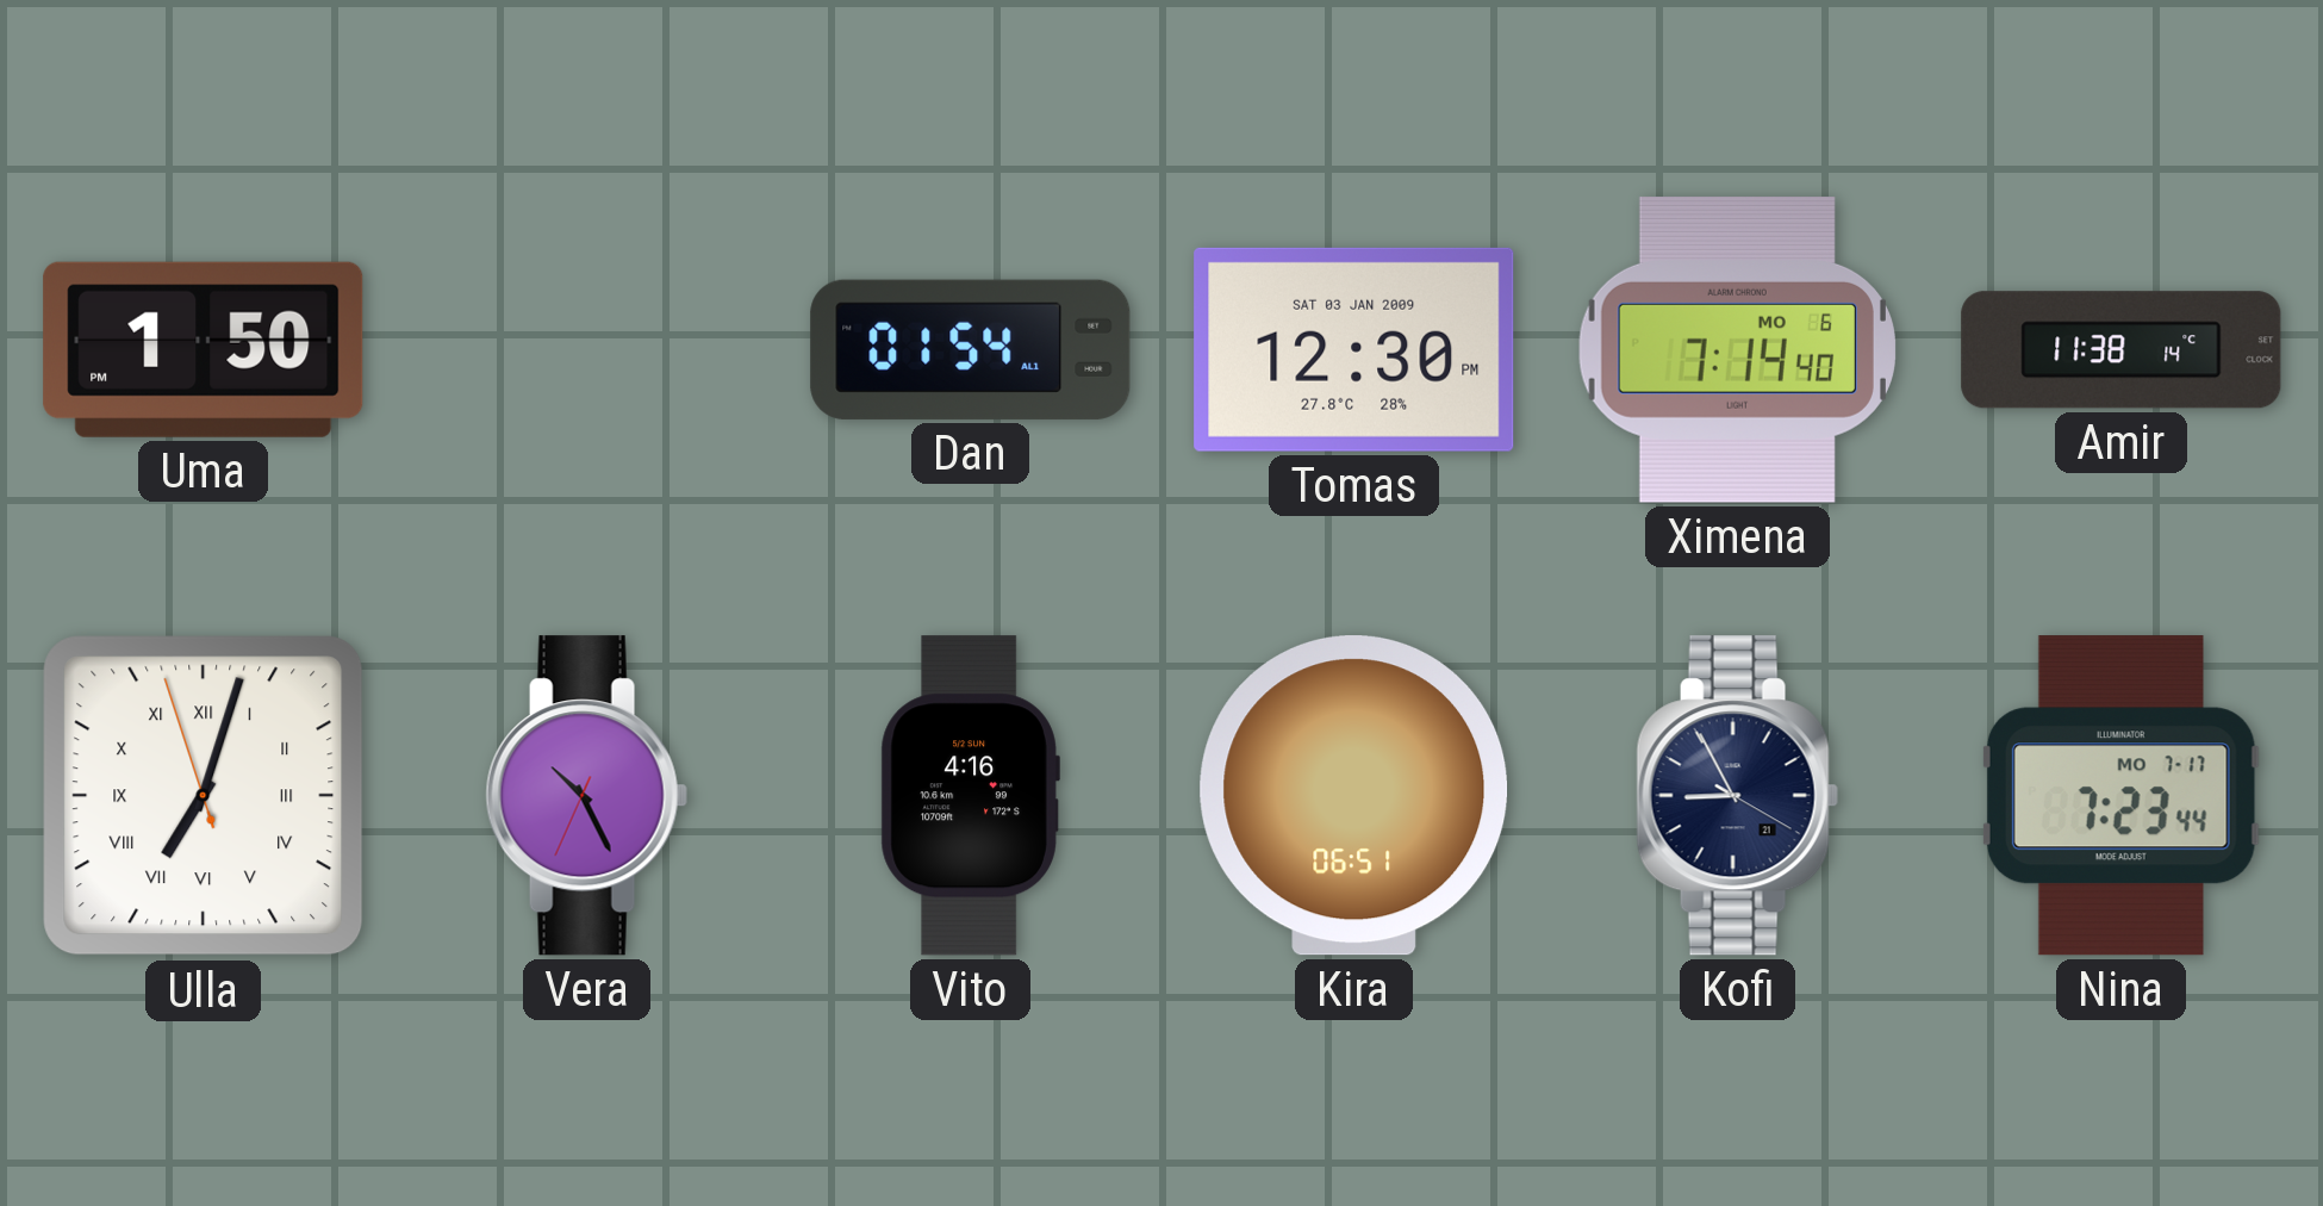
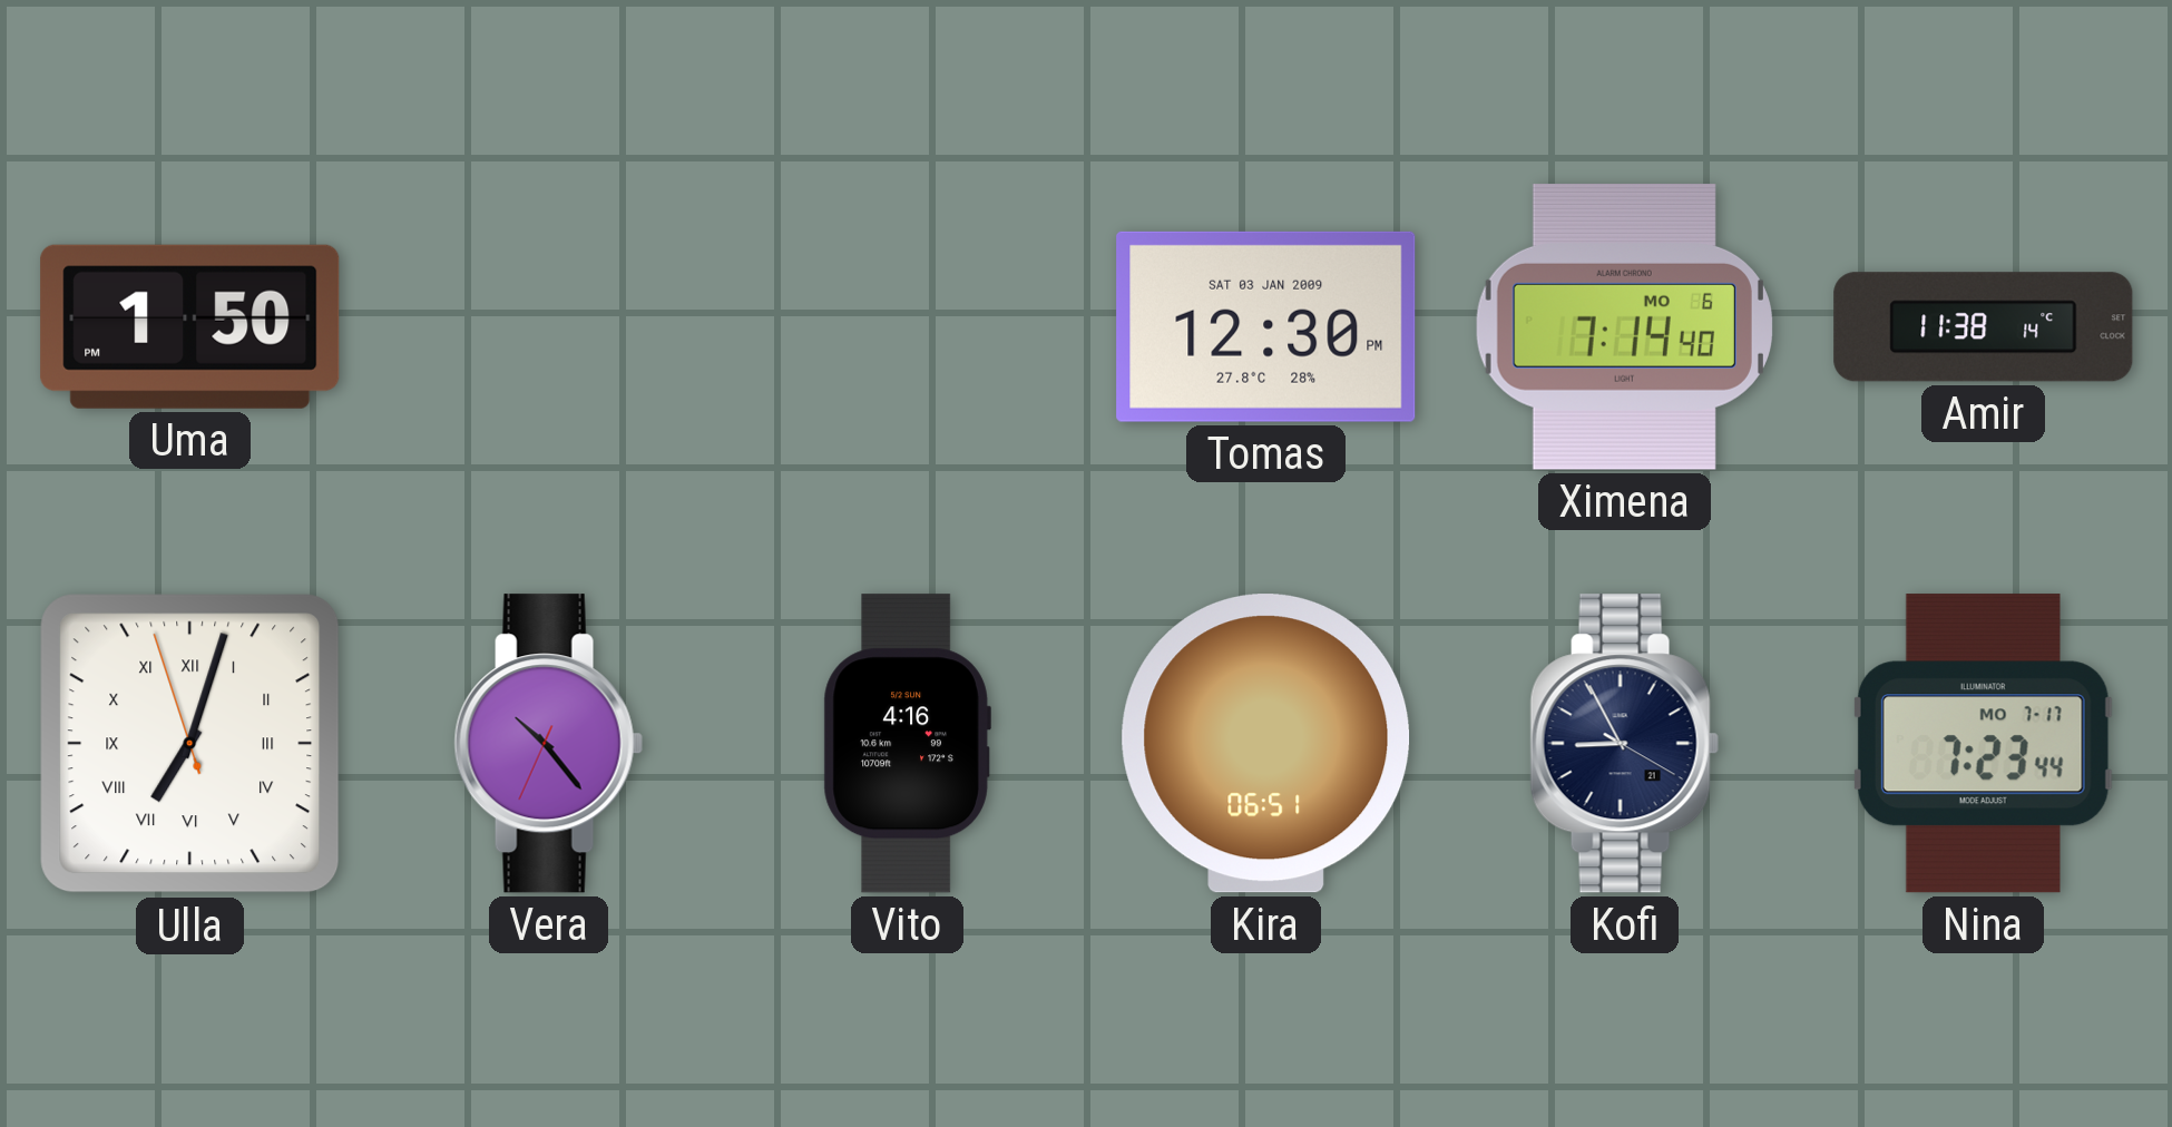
Dan: 01:54 -> none (971, 349)
Vera: 10:25 -> 10:23 (548, 744)
